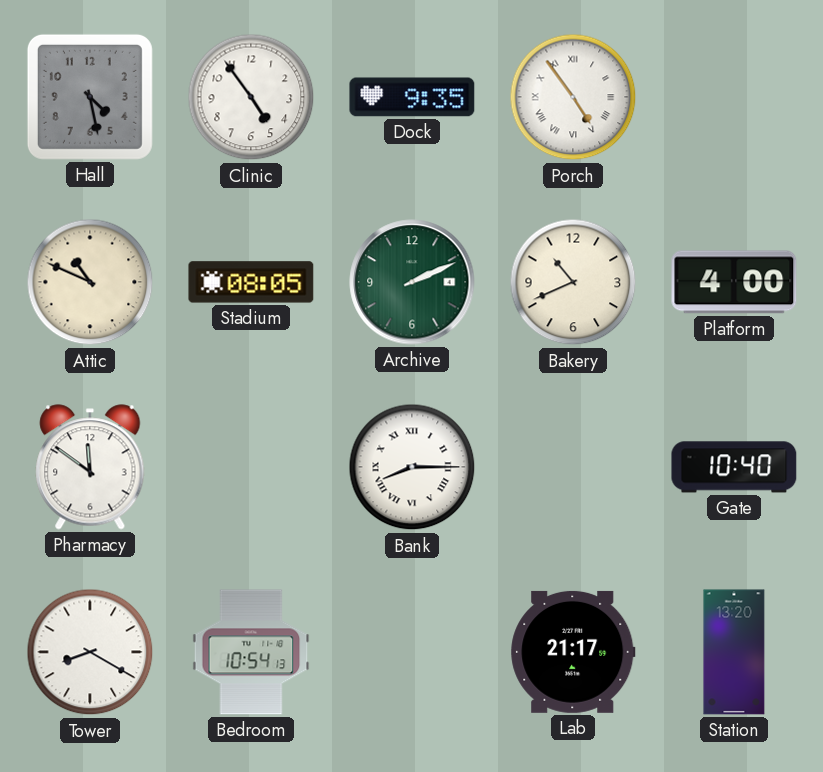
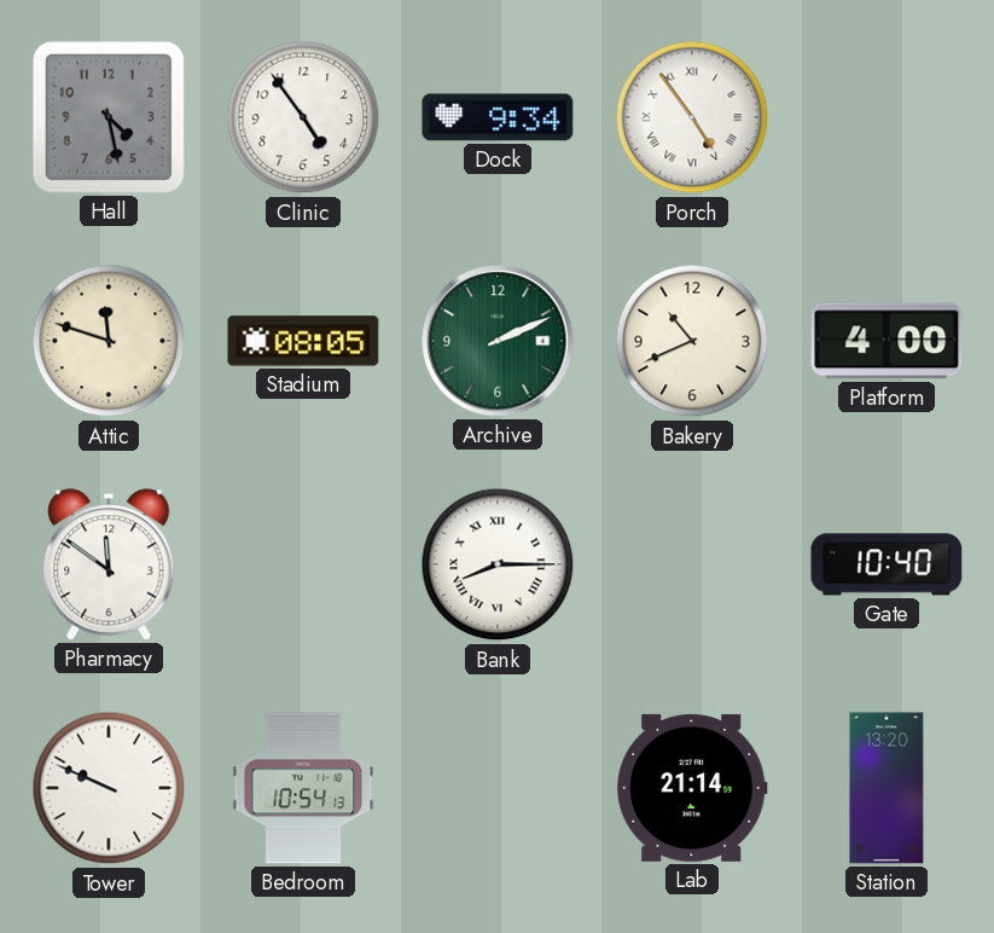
Dock: 9:35 -> 9:34 (498, 117)
Attic: 10:49 -> 11:48 (109, 341)
Tower: 8:20 -> 9:49 (109, 788)
Lab: 21:17 -> 21:14 (692, 788)
